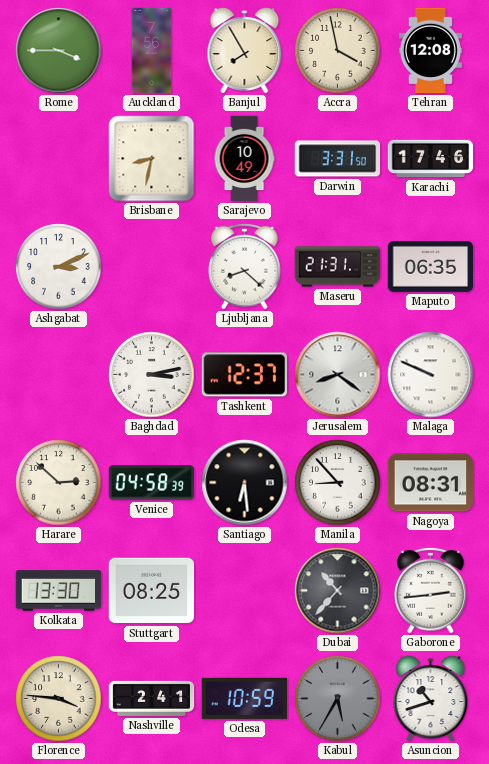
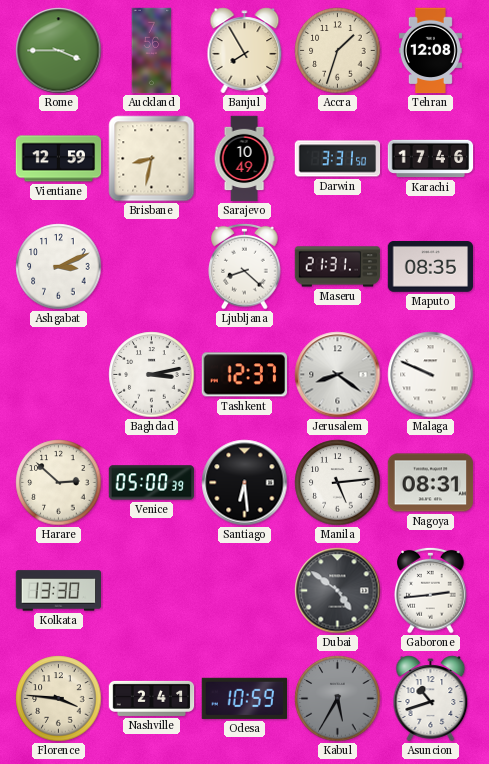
Accra: 3:58 -> 1:33 (338, 51)
Vientiane: none -> 12:59 (59, 159)
Maputo: 06:35 -> 08:35 (431, 267)
Venice: 04:58 -> 05:00 (152, 483)
Manila: 8:53 -> 5:14 (338, 483)
Stuttgart: 08:25 -> none (152, 591)
Dubai: 10:37 -> 4:51 (338, 591)
